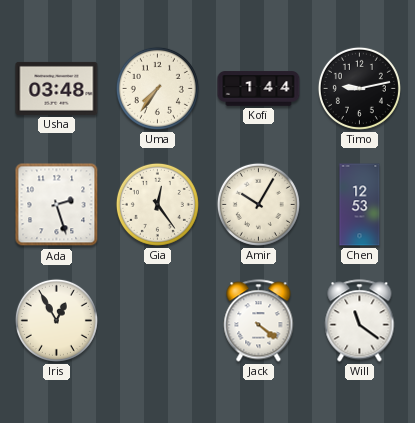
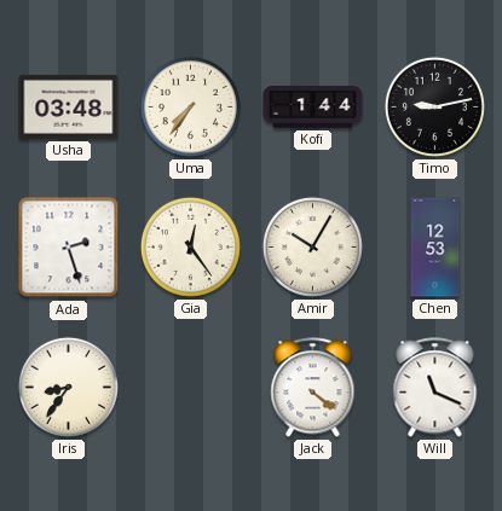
Iris: 12:55 -> 8:36 (68, 387)
Will: 11:21 -> 11:19 (435, 388)
